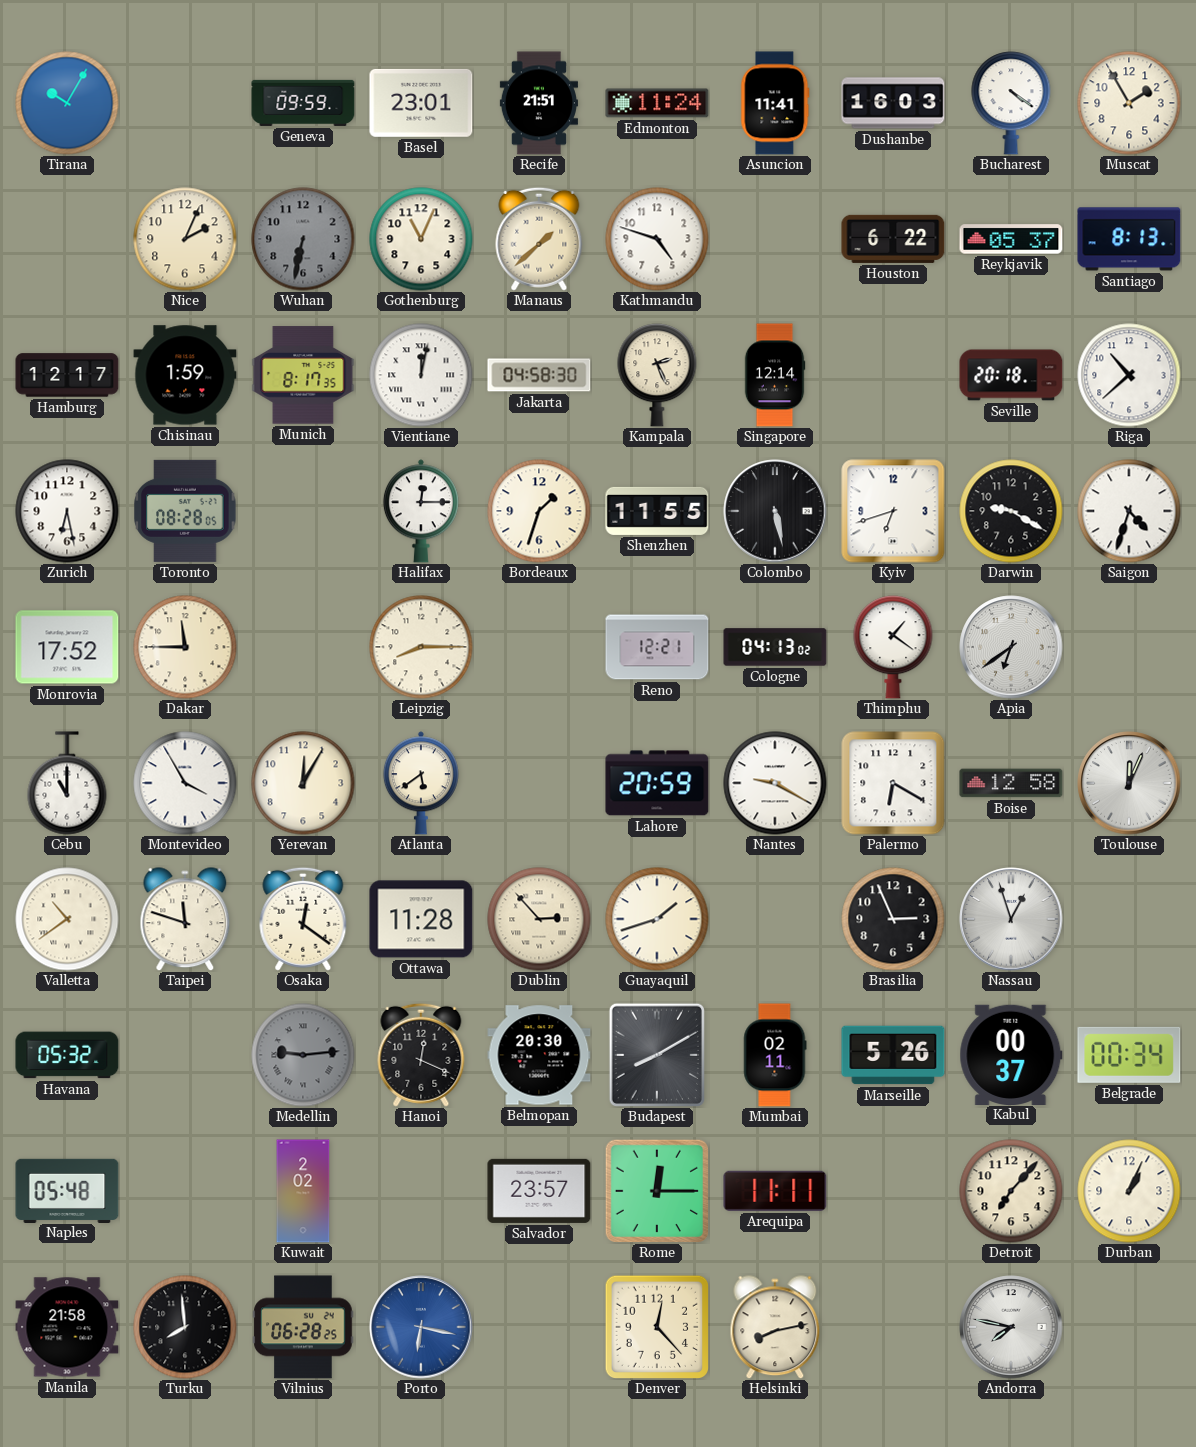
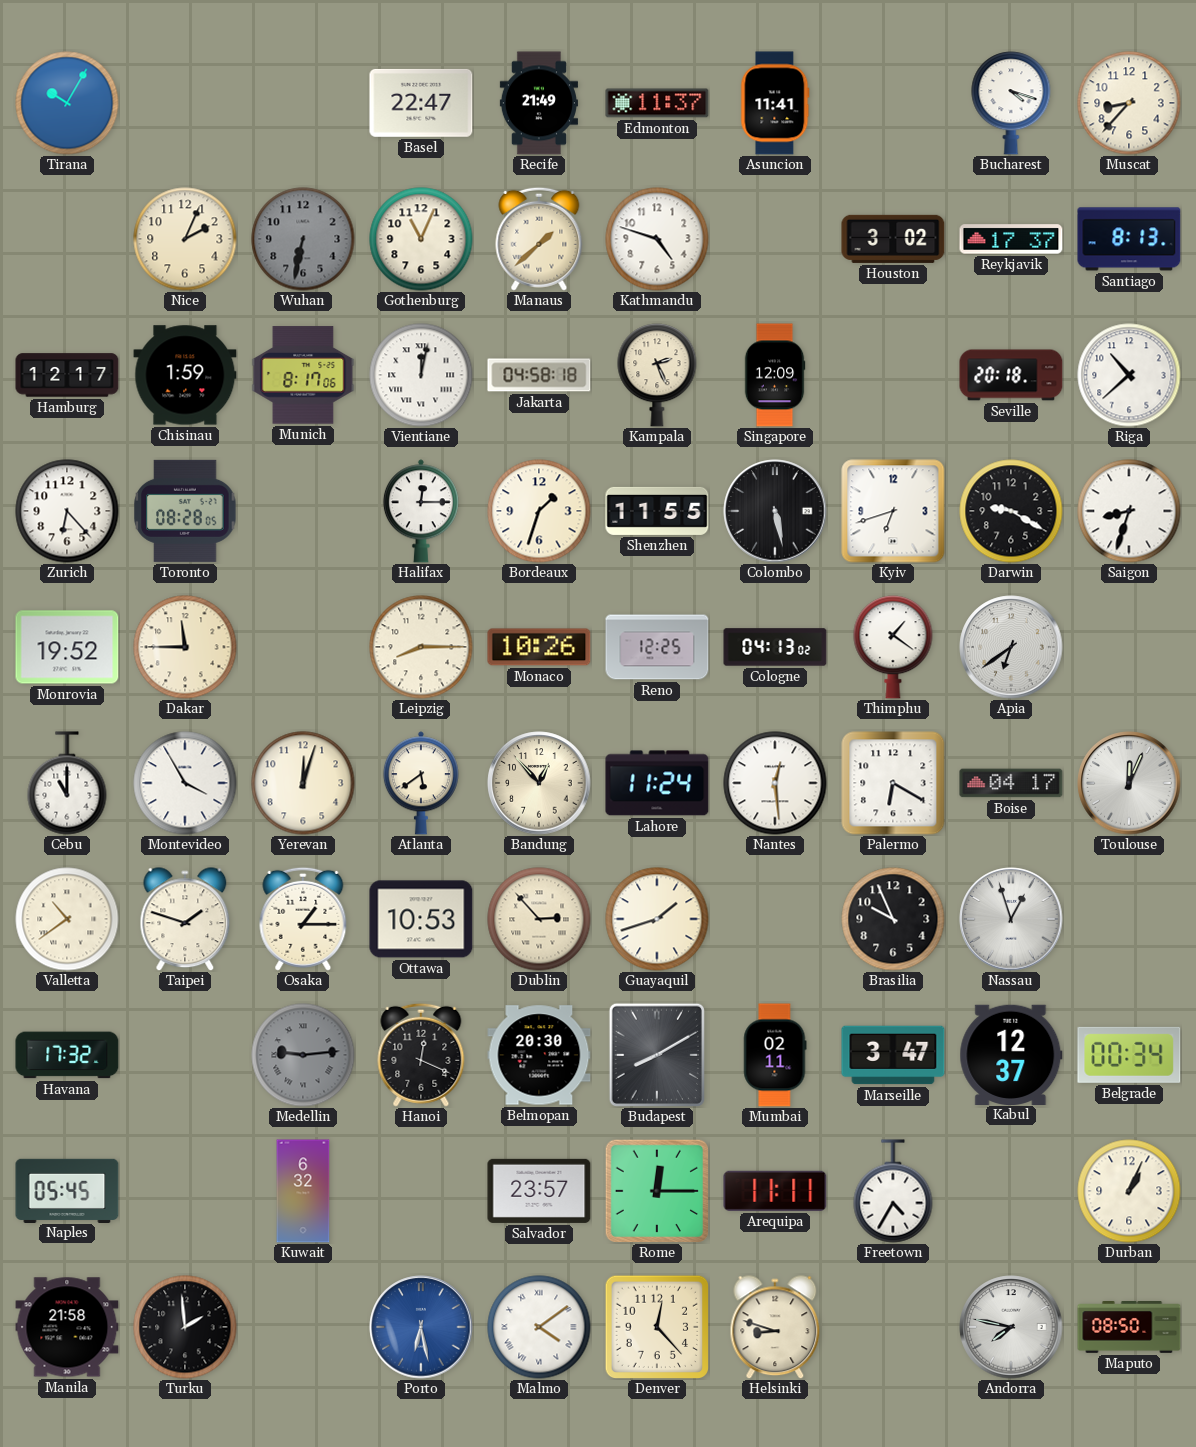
Geneva: 09:59 -> none (303, 103)
Basel: 23:01 -> 22:47 (421, 103)
Recife: 21:51 -> 21:49 (539, 103)
Edmonton: 11:24 -> 11:37 (657, 103)
Dushanbe: 16:03 -> none (893, 103)
Bucharest: 4:21 -> 4:18 (1011, 103)
Muscat: 1:55 -> 8:37 (1129, 103)
Houston: 6:22 -> 3:02 (893, 239)
Reykjavik: 05:37 -> 17:37 (1011, 239)
Munich: 8:17:35 -> 8:17:06 (303, 375)
Jakarta: 04:58:30 -> 04:58:18 (539, 375)
Singapore: 12:14 -> 12:09 (775, 375)
Zurich: 6:28 -> 6:23 (67, 511)
Saigon: 4:33 -> 8:33 (1129, 511)
Monrovia: 17:52 -> 19:52 (67, 647)
Monaco: none -> 10:26 (539, 647)
Reno: 12:21 -> 12:25 (657, 647)
Yerevan: 12:05 -> 12:03 (303, 783)
Bandung: none -> 12:53 (539, 783)
Lahore: 20:59 -> 11:24 (657, 783)
Nantes: 9:20 -> 12:29 (775, 783)
Boise: 12:58 -> 04:17 (1011, 783)
Taipei: 11:48 -> 1:48 (185, 919)
Osaka: 12:21 -> 1:15 (303, 919)
Ottawa: 11:28 -> 10:53 (421, 919)
Brasilia: 2:56 -> 9:56 (893, 919)
Havana: 05:32 -> 17:32 (67, 1055)
Marseille: 5:26 -> 3:47 (893, 1055)
Kabul: 00:37 -> 12:37 (1011, 1054)
Naples: 05:48 -> 05:45 (67, 1190)
Kuwait: 2:02 -> 6:32 (303, 1191)
Freetown: none -> 4:35 (893, 1191)
Detroit: 7:07 -> none (1011, 1191)
Turku: 7:59 -> 1:59 (185, 1327)
Vilnius: 06:28 -> none (303, 1327)
Porto: 6:17 -> 6:28 (421, 1327)
Malmo: none -> 4:09 (539, 1327)
Helsinki: 8:13 -> 8:48 (775, 1327)
Maputo: none -> 08:50 (1129, 1327)
